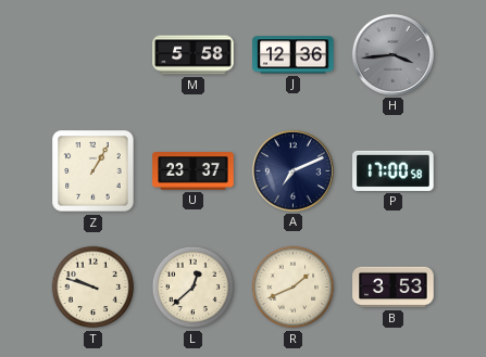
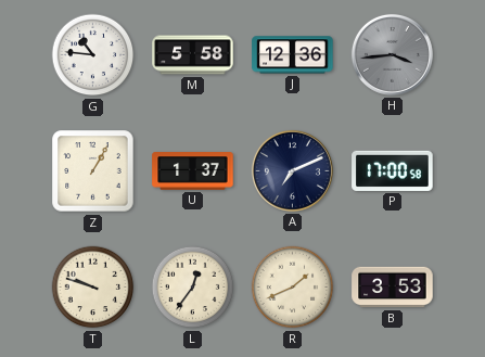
G: none -> 10:46 (93, 55)
U: 23:37 -> 1:37 (193, 171)
L: 12:38 -> 12:36 (193, 288)
